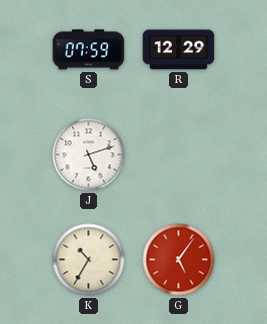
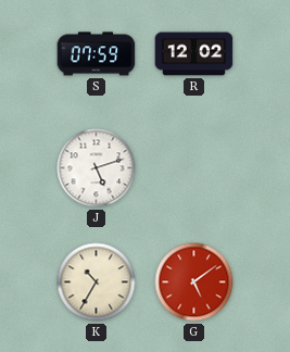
R: 12:29 -> 12:02 (194, 54)
G: 5:06 -> 5:09 (194, 282)
